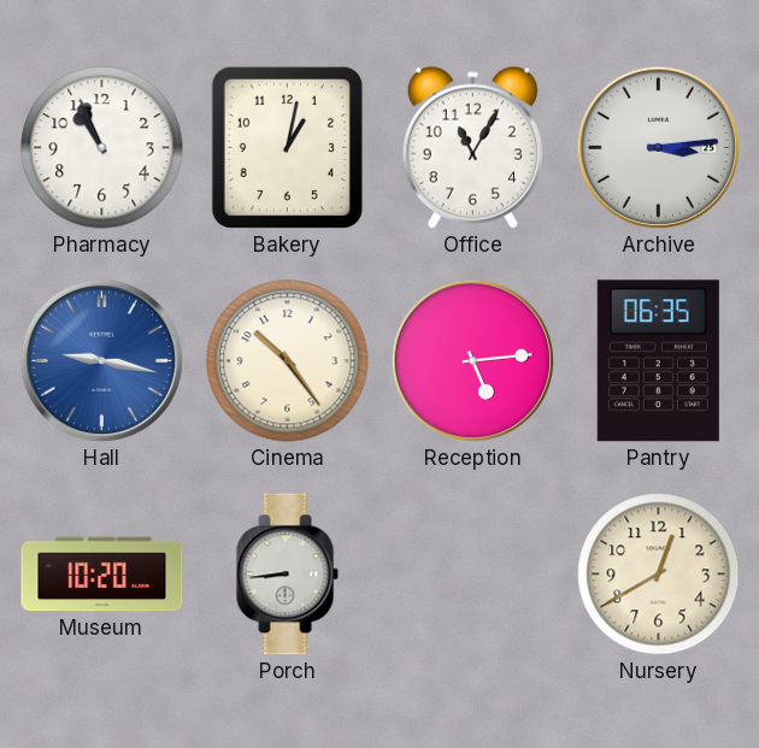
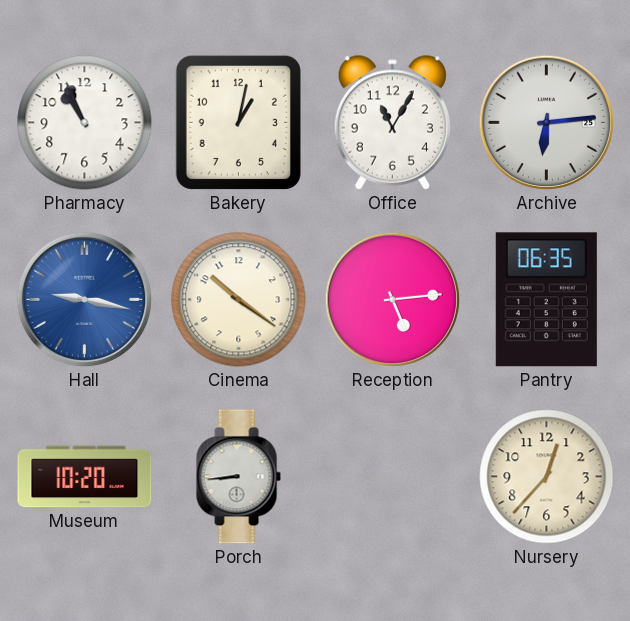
Archive: 3:14 -> 6:14 (546, 122)
Cinema: 10:24 -> 10:21 (239, 300)
Nursery: 12:40 -> 12:37 (547, 477)
